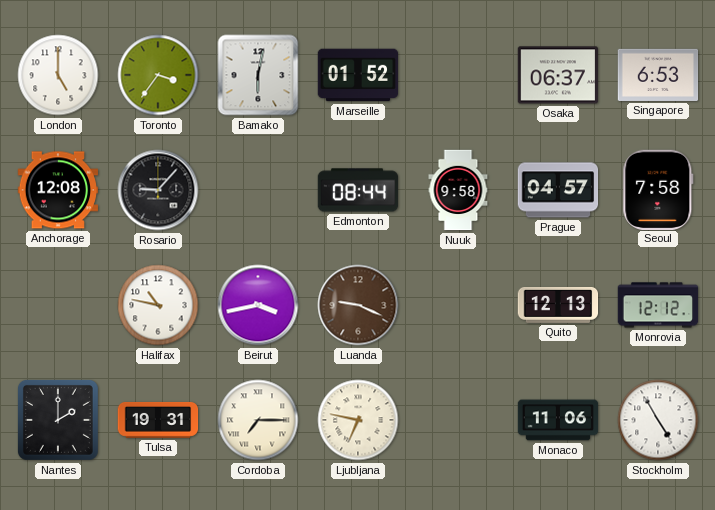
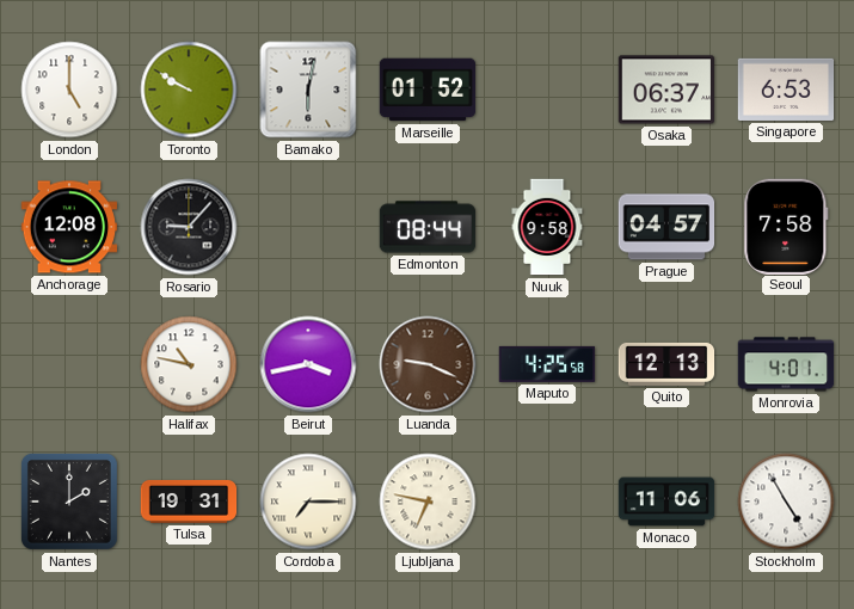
Toronto: 3:36 -> 9:50 (189, 90)
Maputo: none -> 4:25 (547, 364)
Monrovia: 12:12 -> 4:01 (786, 364)
